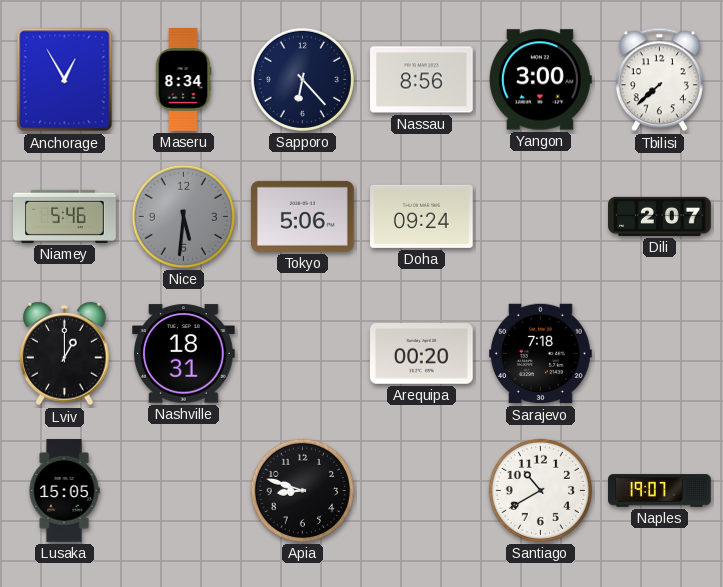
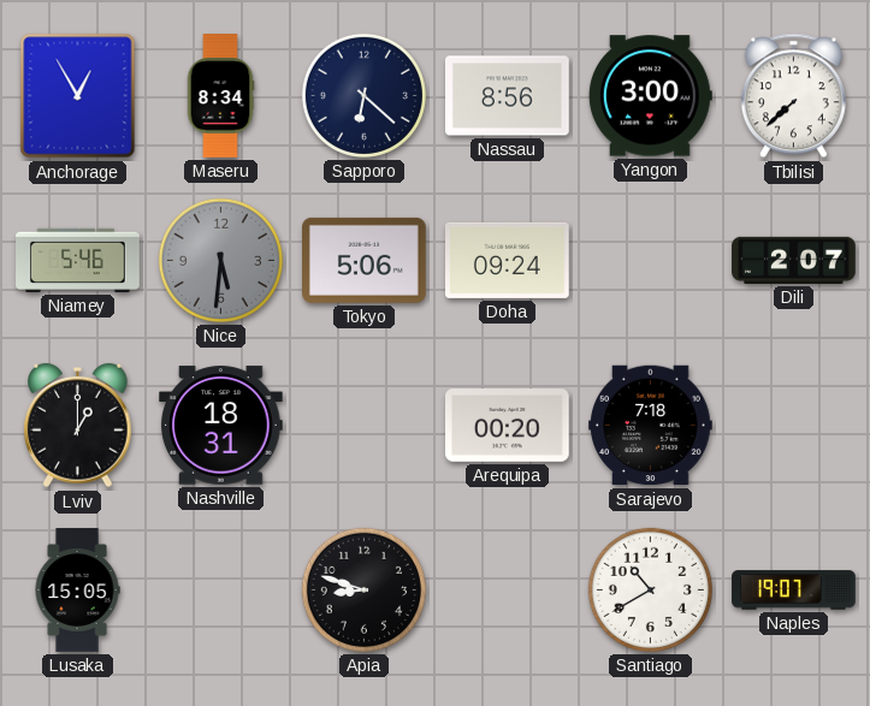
Sapporo: 6:23 -> 6:22 (363, 95)
